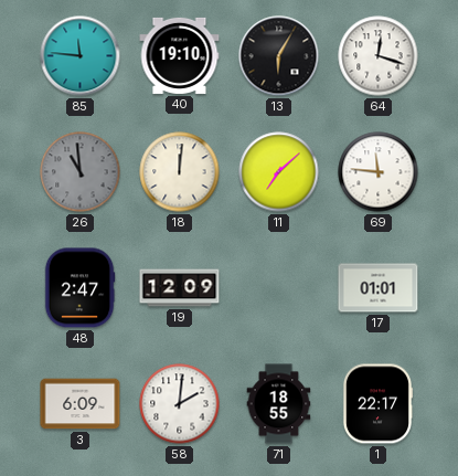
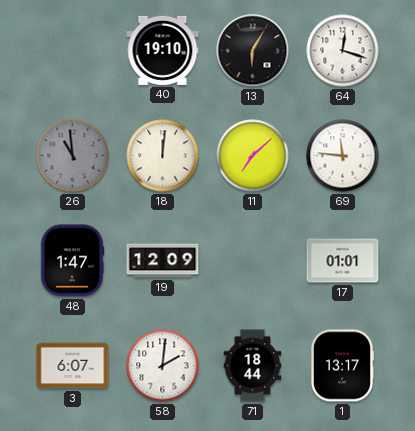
85: 11:46 -> none (81, 56)
48: 2:47 -> 1:47 (72, 261)
3: 6:09 -> 6:07 (73, 366)
71: 18:55 -> 18:44 (253, 366)
1: 22:17 -> 13:17 (341, 366)
